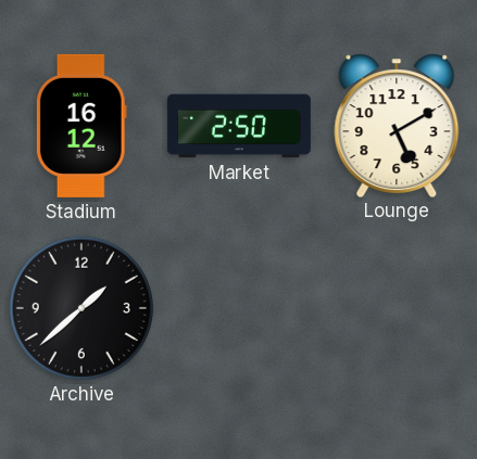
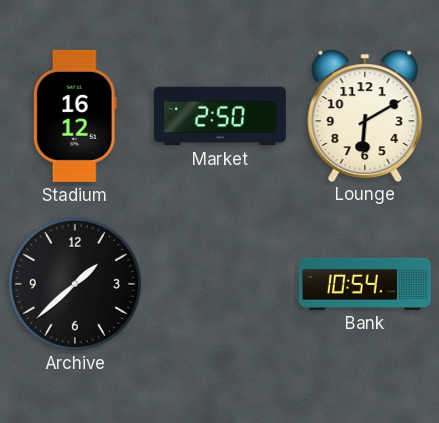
Lounge: 5:10 -> 6:10 (365, 115)
Bank: none -> 10:54 (365, 284)
